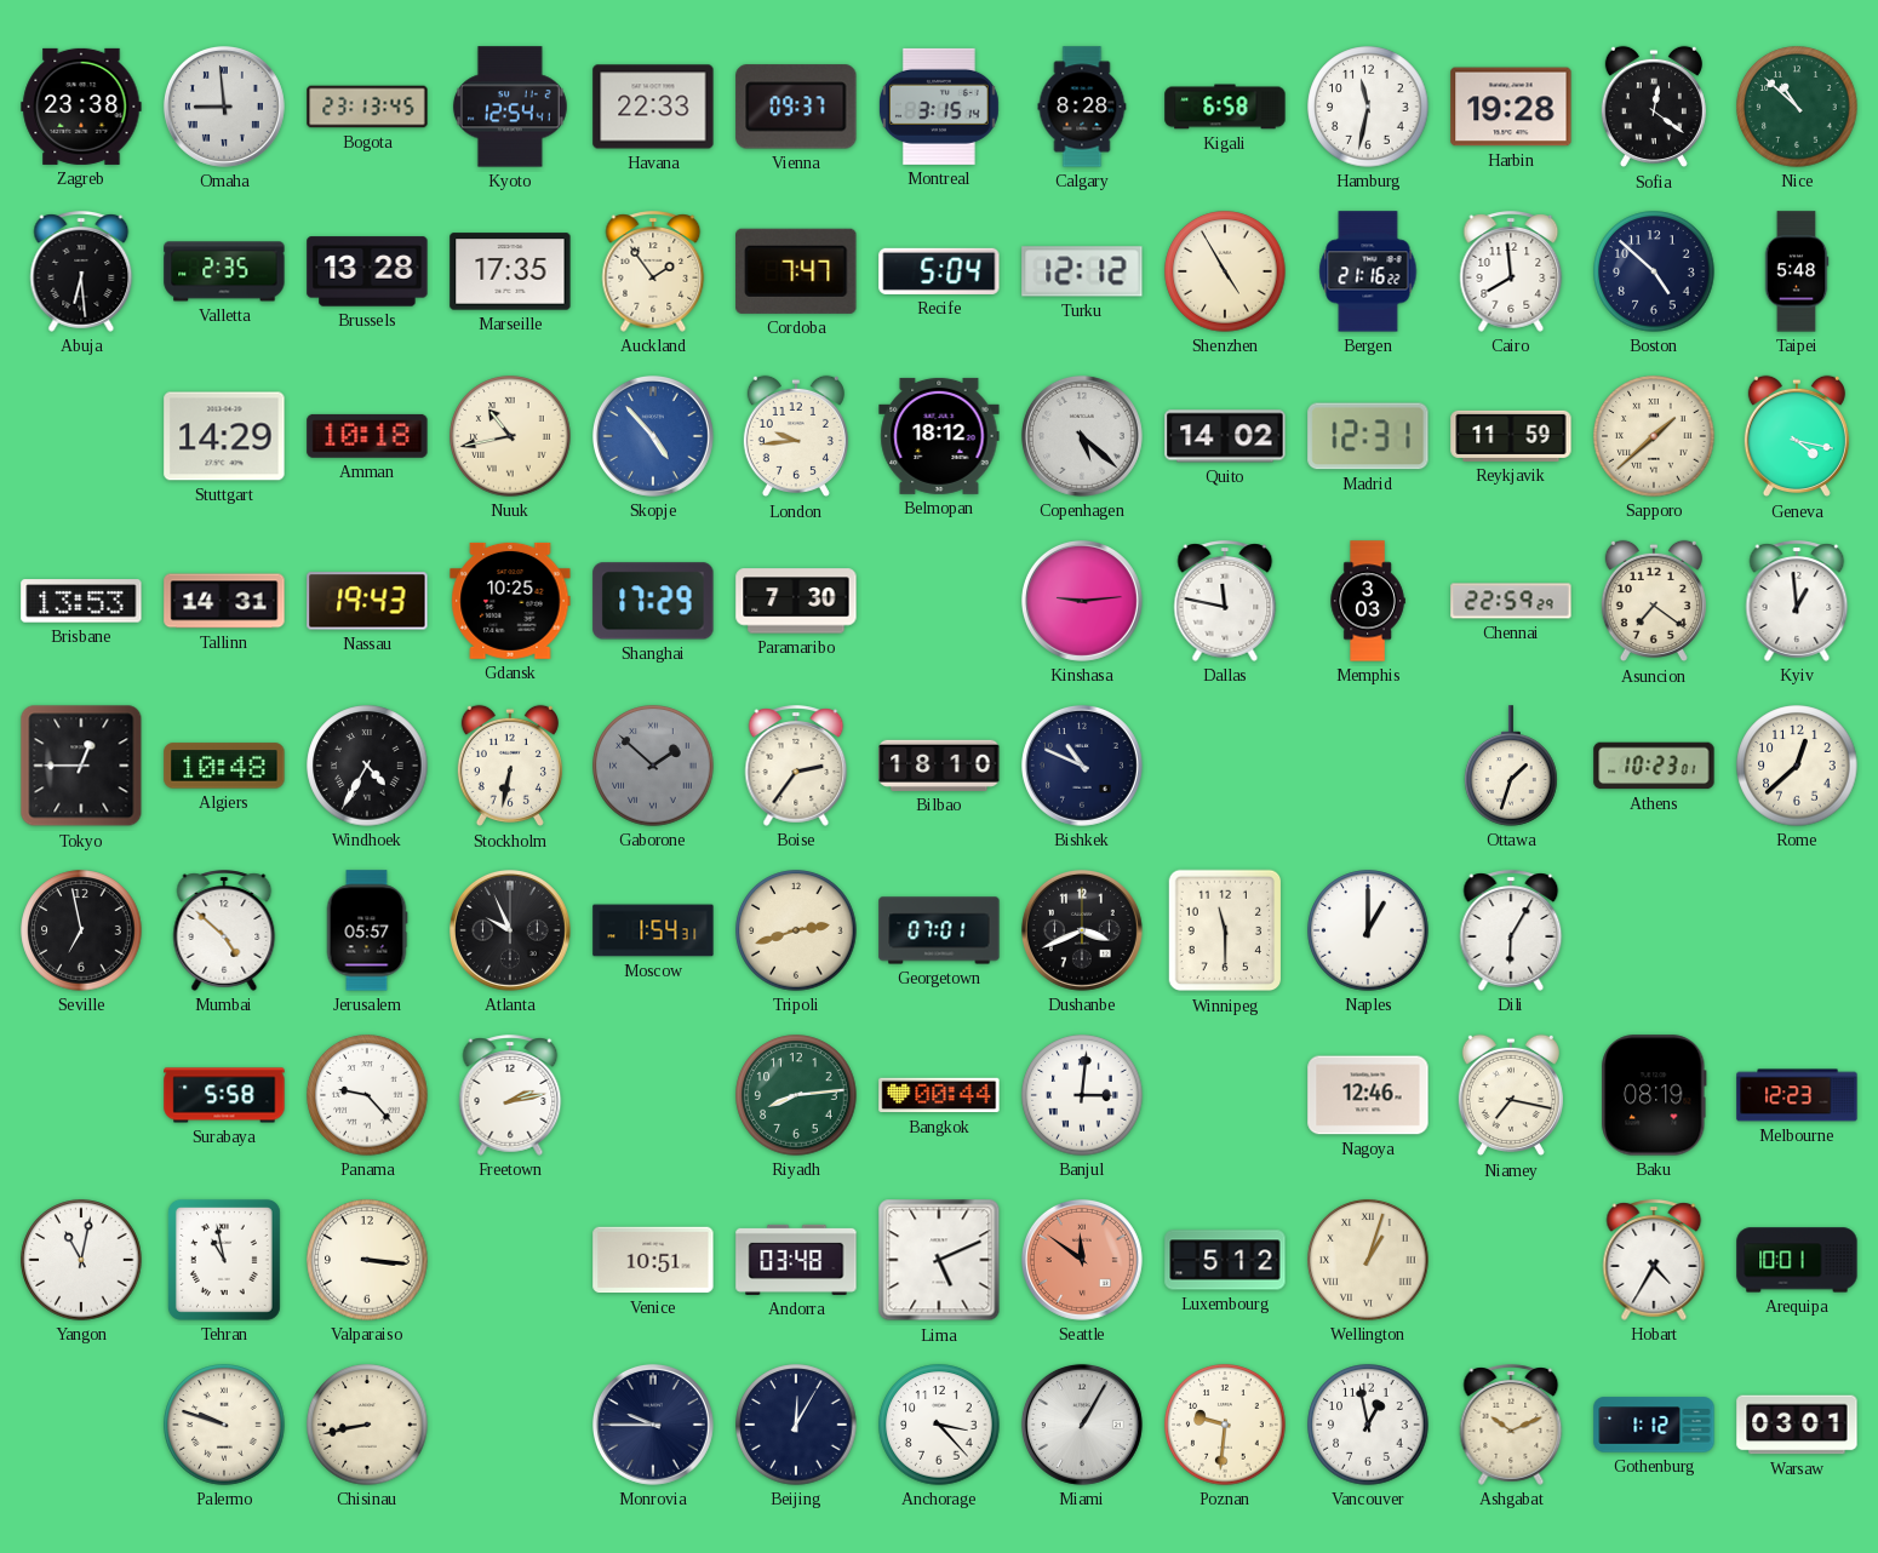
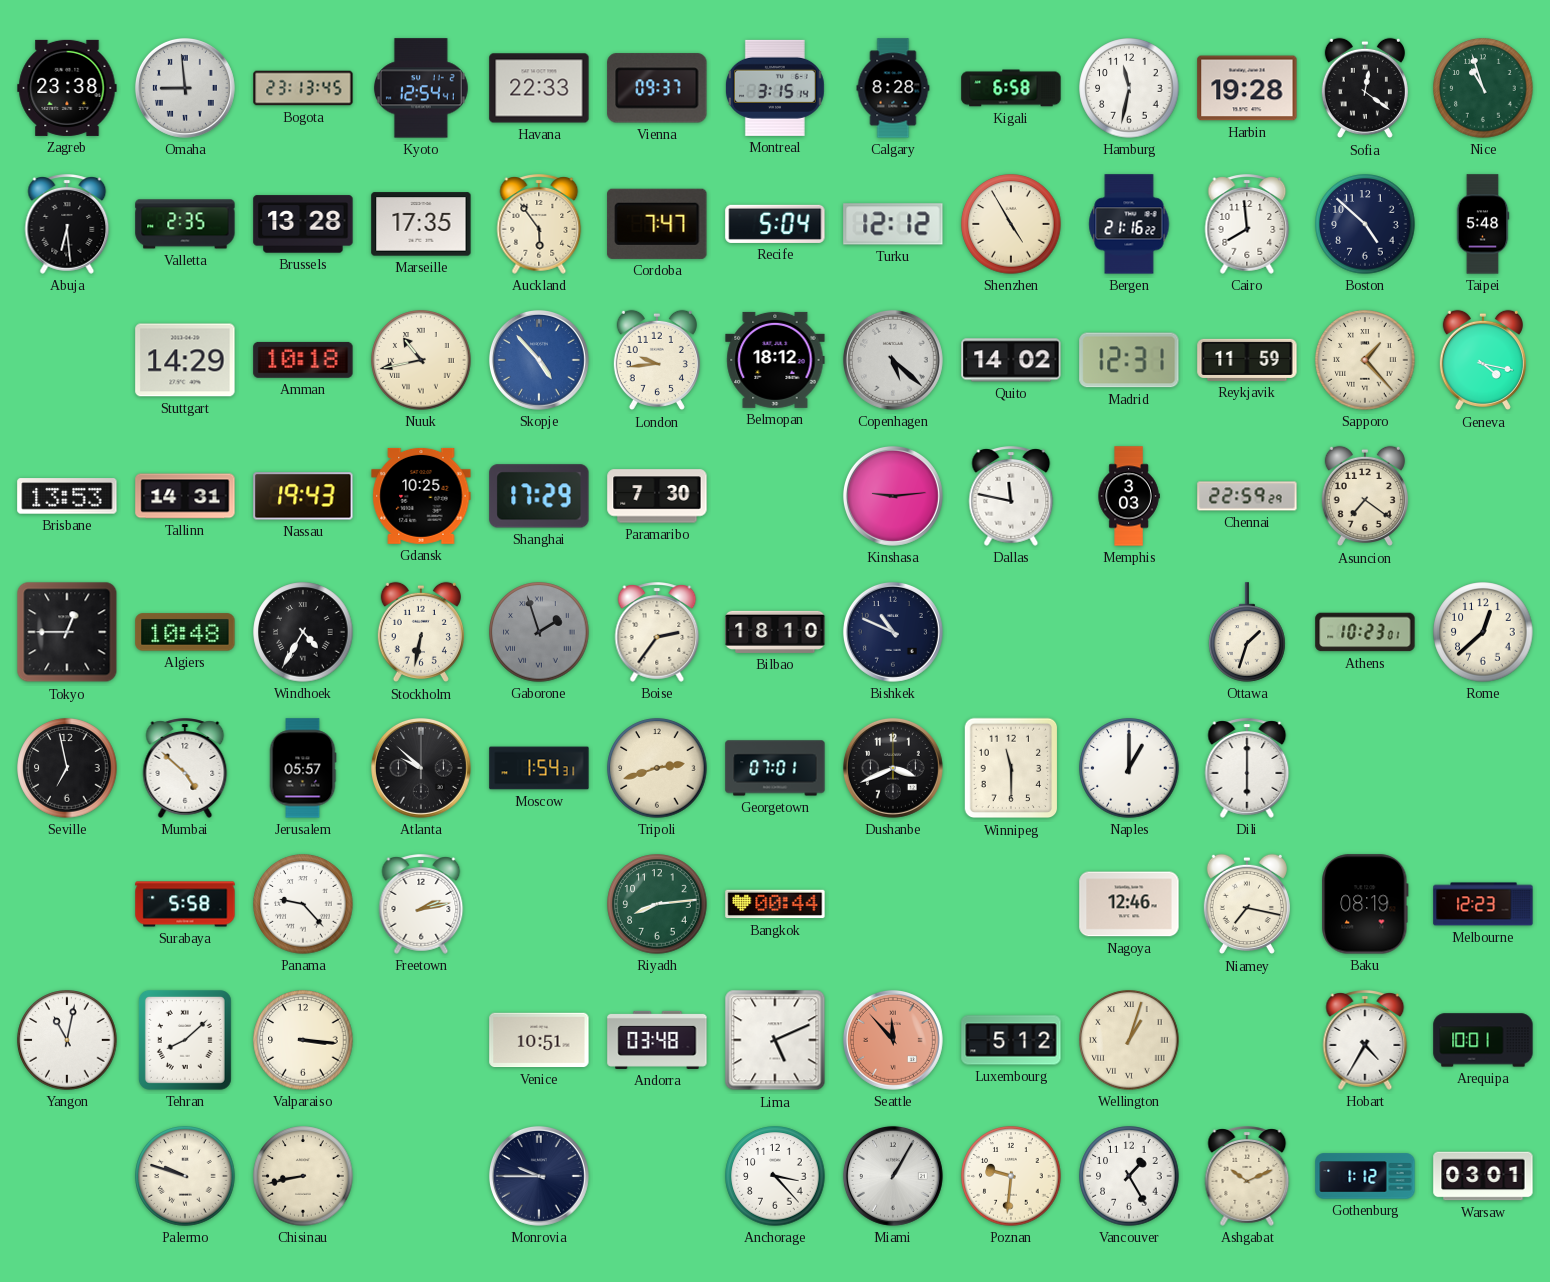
Nice: 10:52 -> 10:57 (1483, 88)
Auckland: 1:54 -> 5:54 (539, 224)
Sapporo: 1:38 -> 1:23 (1365, 360)
Kyiv: 12:59 -> none (1797, 601)
Gaborone: 1:52 -> 1:57 (539, 632)
Atlanta: 9:56 -> 9:52 (421, 768)
Dili: 6:05 -> 6:00 (1247, 768)
Banjul: 3:01 -> none (1082, 1095)
Tehran: 10:58 -> 8:08 (185, 1040)
Seattle: 11:51 -> 11:53 (893, 1040)
Beijing: 12:05 -> none (796, 1425)
Vancouver: 12:58 -> 1:25 (1129, 1176)
